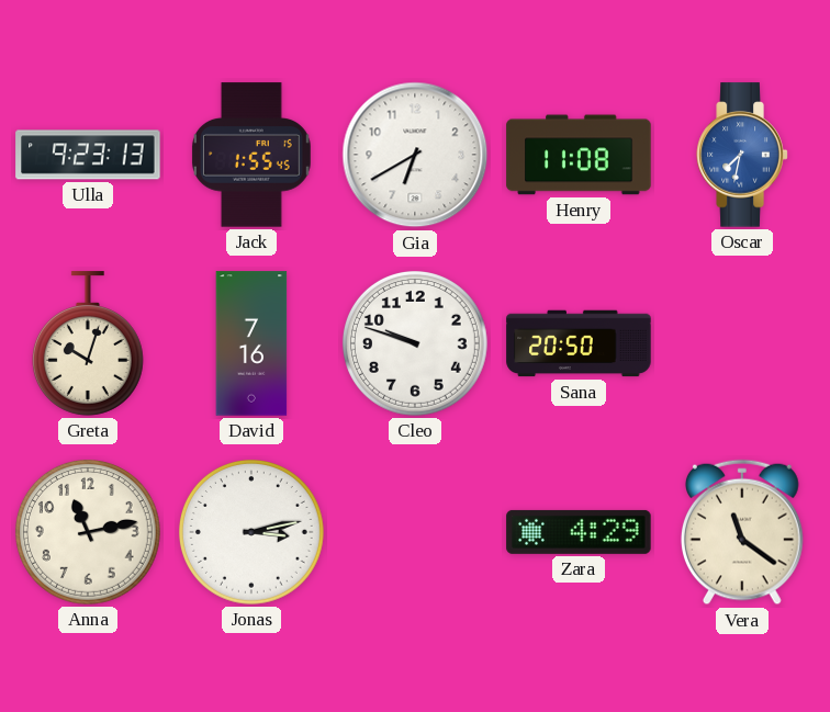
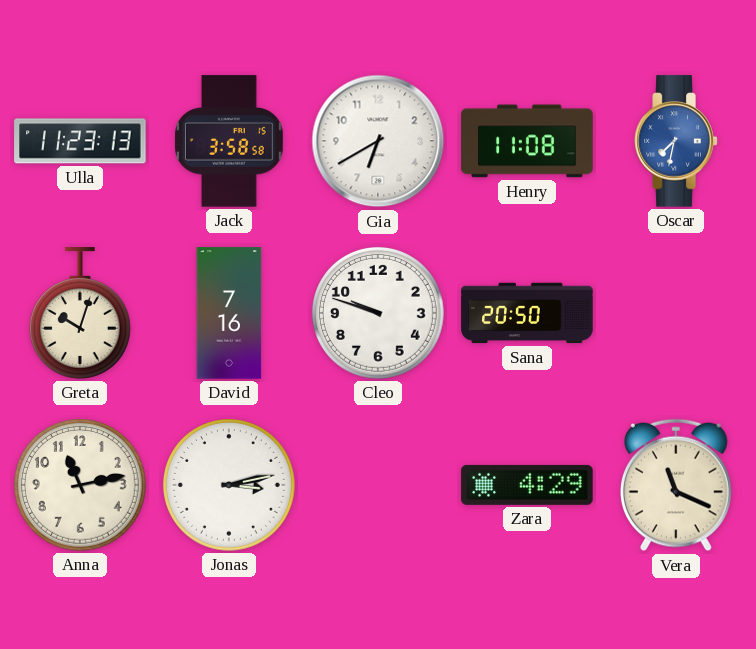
Ulla: 9:23 -> 11:23 (80, 141)
Jack: 1:55 -> 3:58 (229, 141)
Vera: 11:21 -> 11:19 (676, 485)
